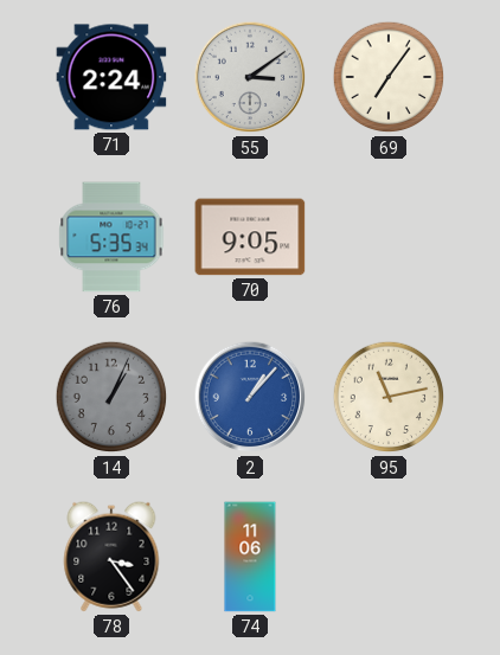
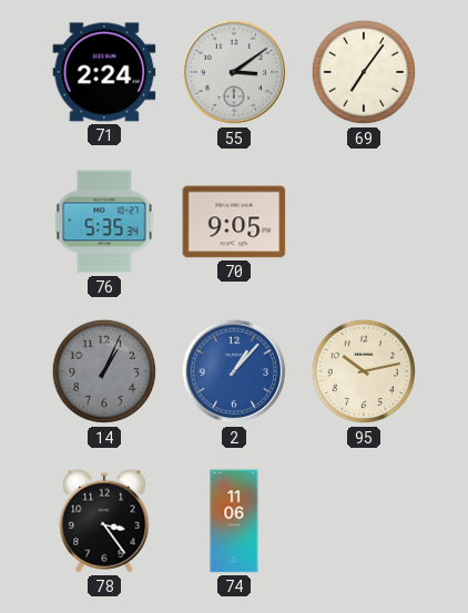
95: 11:13 -> 10:13 (364, 371)
